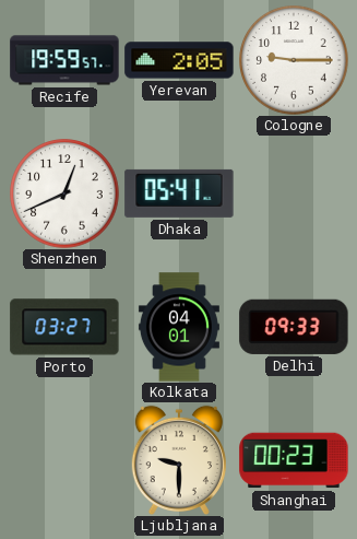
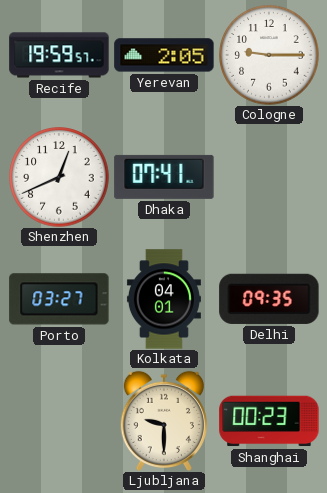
Dhaka: 05:41 -> 07:41 (164, 177)
Delhi: 09:33 -> 09:35 (269, 299)
